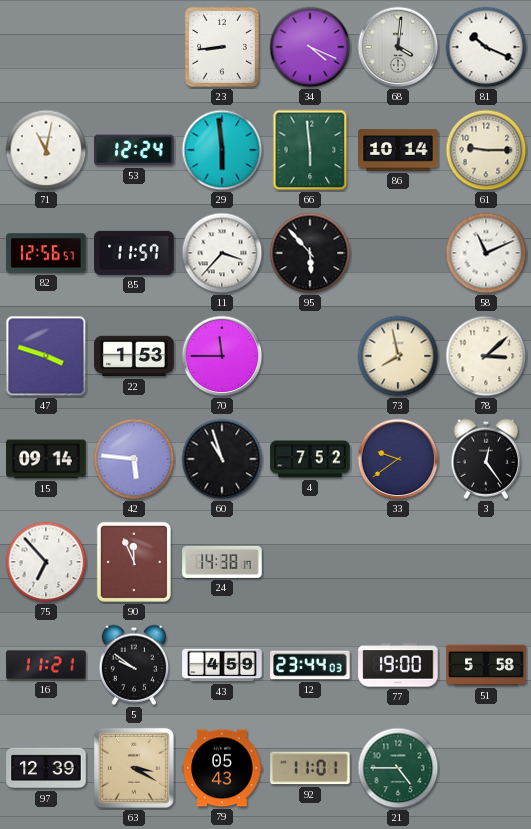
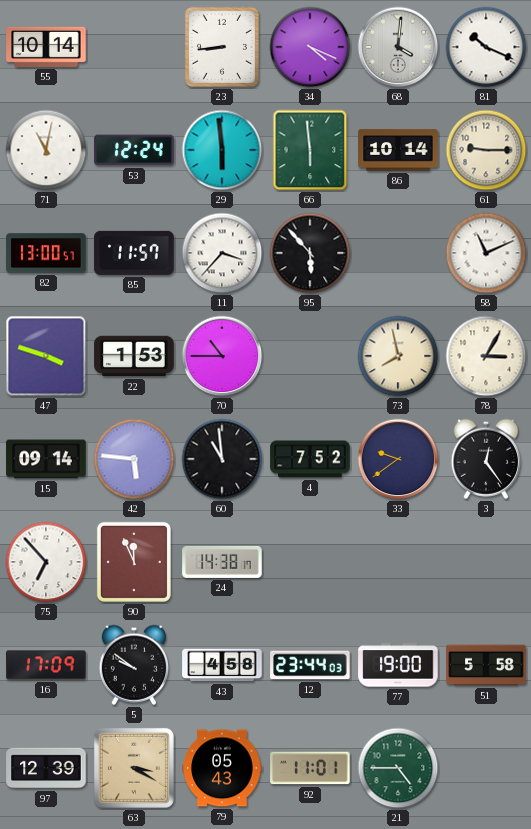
55: none -> 10:14 (46, 47)
82: 12:56 -> 13:00 (46, 253)
70: 11:45 -> 10:45 (222, 356)
78: 3:08 -> 3:05 (486, 356)
60: 10:57 -> 10:59 (222, 459)
16: 11:21 -> 17:09 (46, 665)
43: 4:59 -> 4:58 (222, 665)
